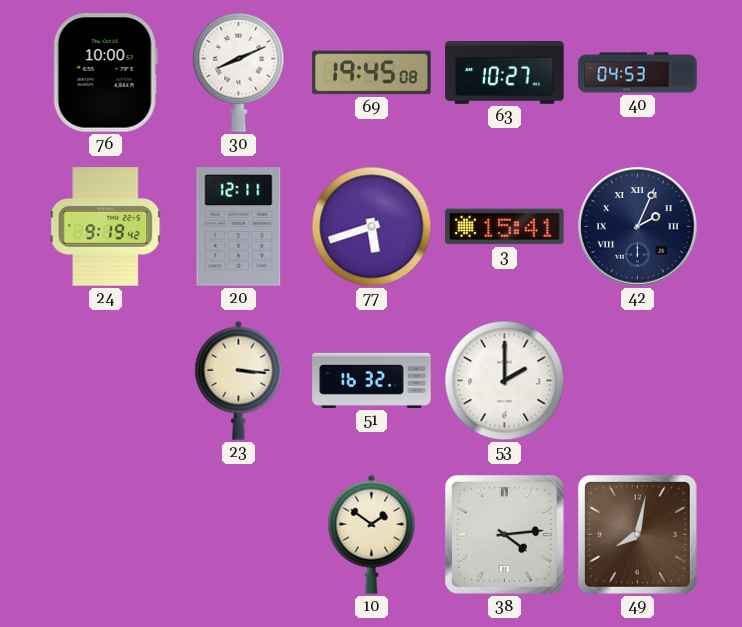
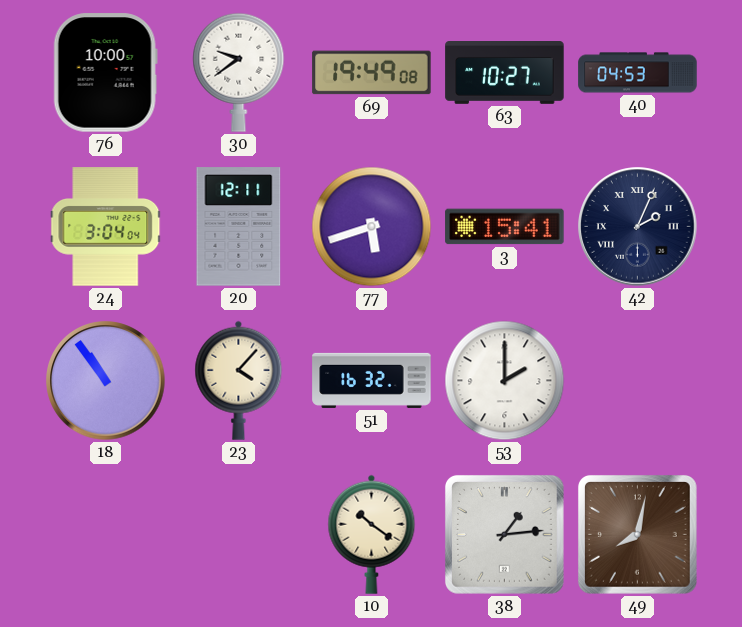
30: 8:11 -> 9:39 (239, 72)
69: 19:45 -> 19:49 (372, 73)
24: 9:19 -> 3:04 (106, 227)
18: none -> 10:54 (106, 381)
23: 3:16 -> 4:07 (239, 380)
10: 1:51 -> 10:21 (372, 534)
38: 4:14 -> 1:14 (504, 534)
